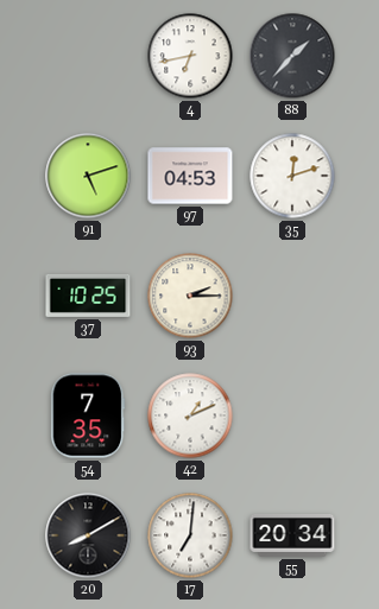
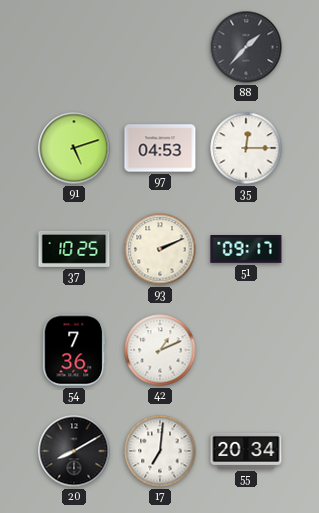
4: 6:43 -> none (190, 56)
35: 12:12 -> 12:15 (246, 148)
93: 2:15 -> 2:11 (160, 249)
51: none -> 09:17 (246, 250)
54: 7:35 -> 7:36 (74, 350)
